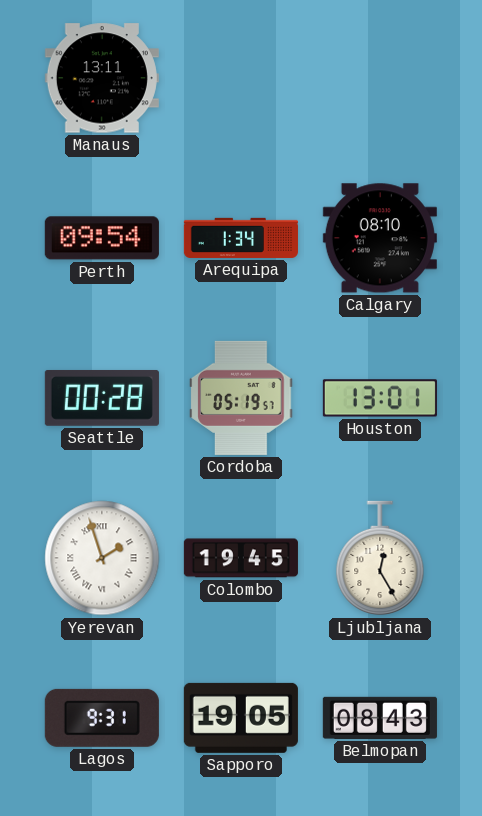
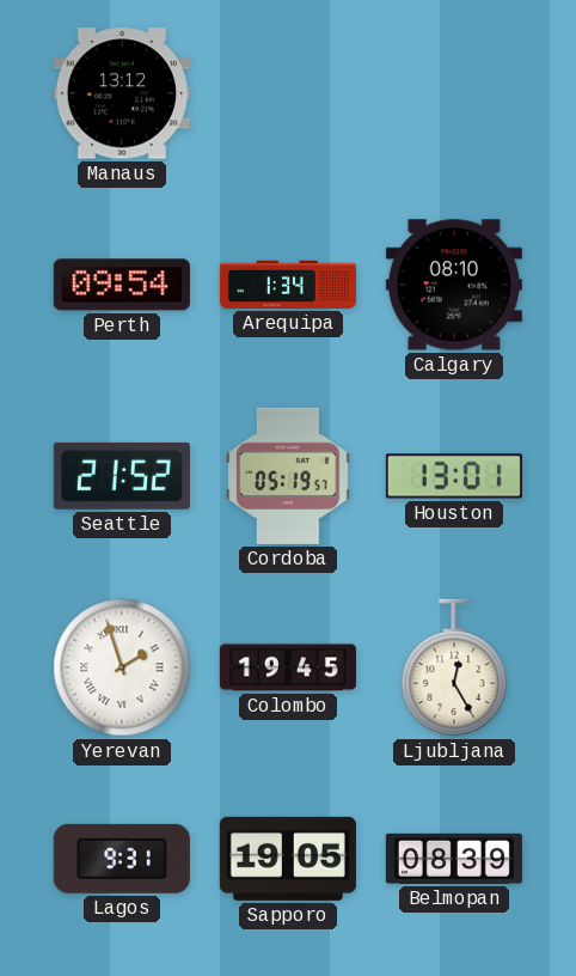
Manaus: 13:11 -> 13:12 (122, 93)
Seattle: 00:28 -> 21:52 (122, 476)
Belmopan: 08:43 -> 08:39 (454, 859)
